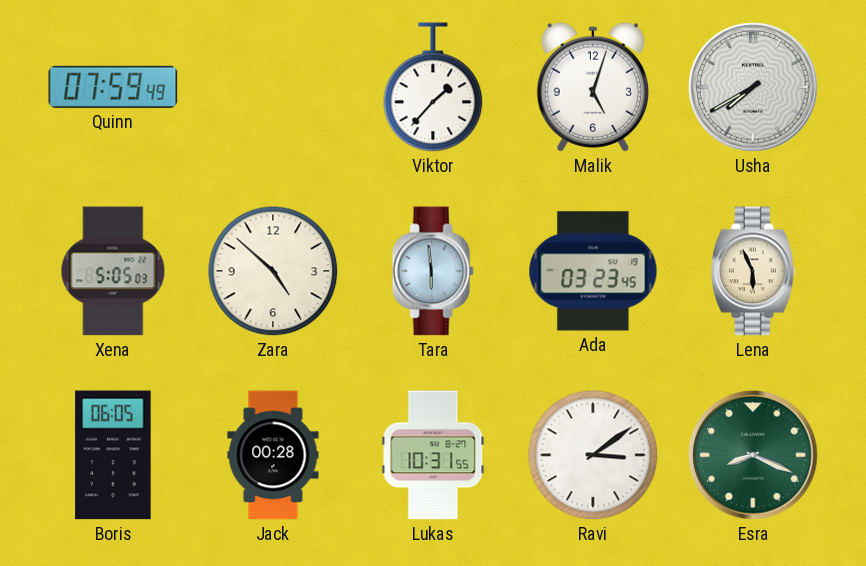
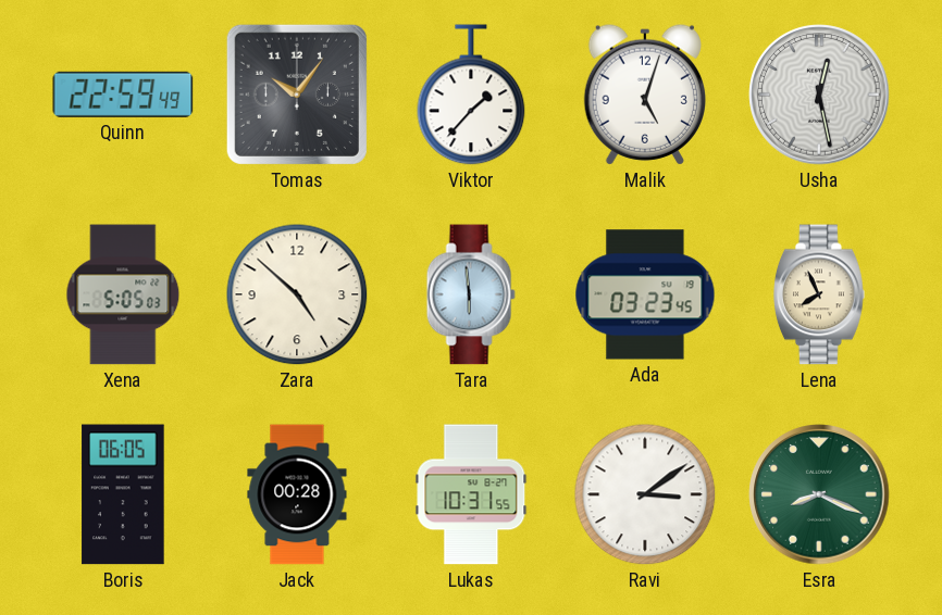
Quinn: 07:59 -> 22:59 (123, 95)
Tomas: none -> 10:06 (297, 95)
Usha: 7:40 -> 12:28 (819, 95)
Lena: 5:56 -> 7:56 (820, 294)
